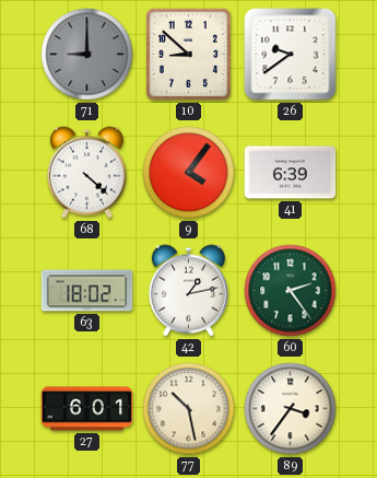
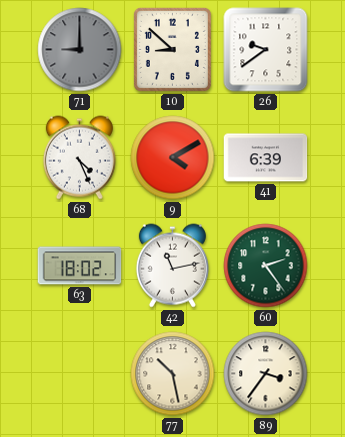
68: 4:22 -> 4:26 (79, 158)
9: 4:06 -> 4:10 (173, 158)
42: 1:13 -> 11:13 (172, 266)
27: 6:01 -> none (87, 409)
